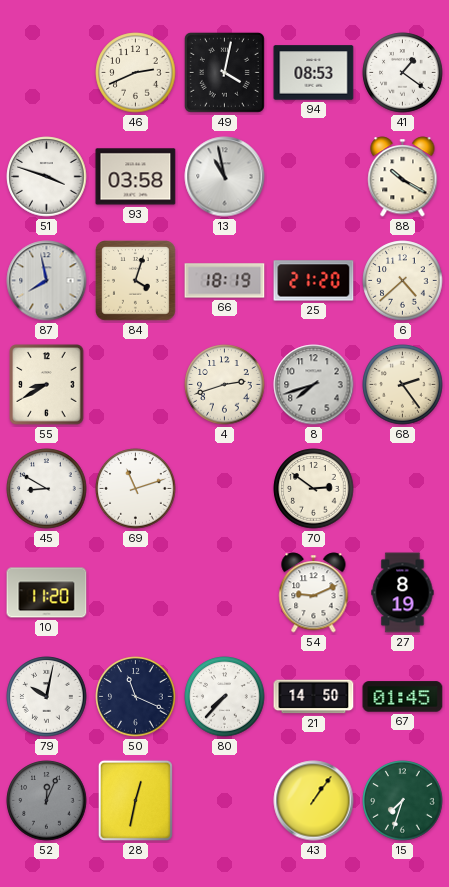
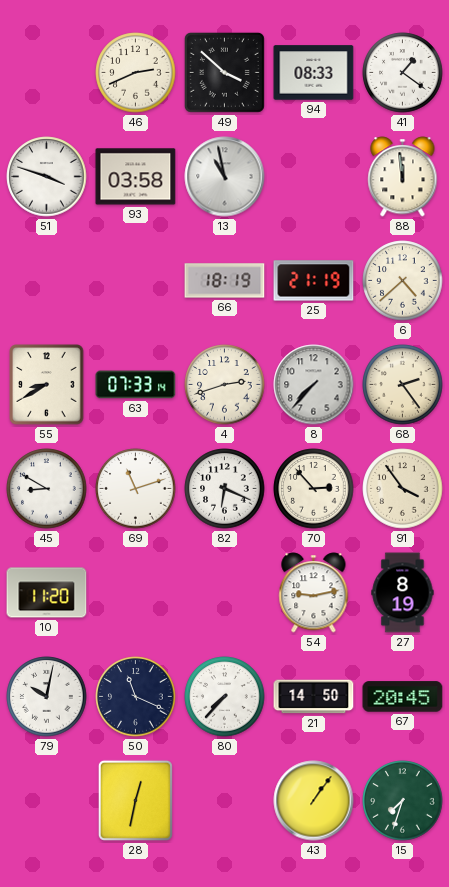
49: 4:02 -> 3:52 (224, 72)
94: 08:53 -> 08:33 (314, 73)
88: 10:20 -> 11:59 (403, 177)
87: 7:58 -> none (47, 281)
84: 4:03 -> none (136, 281)
25: 21:20 -> 21:19 (314, 281)
63: none -> 07:33 (136, 385)
8: 7:42 -> 7:37 (314, 385)
82: none -> 6:19 (225, 489)
70: 2:51 -> 2:53 (314, 489)
91: none -> 3:54 (403, 489)
54: 9:11 -> 9:13 (314, 593)
67: 01:45 -> 20:45 (403, 697)
52: 12:04 -> none (47, 801)
